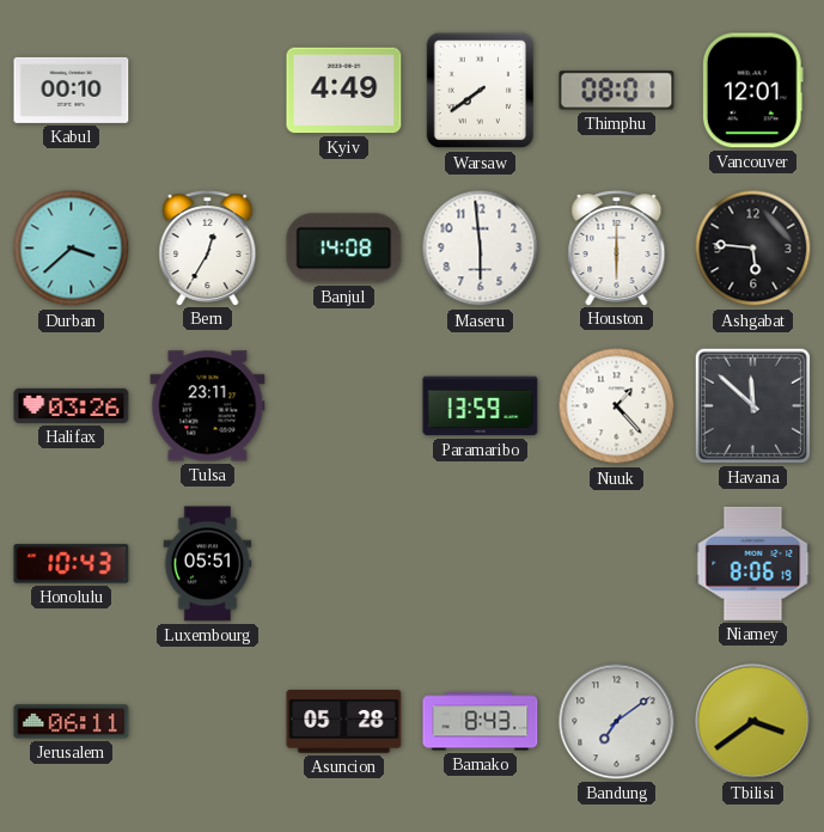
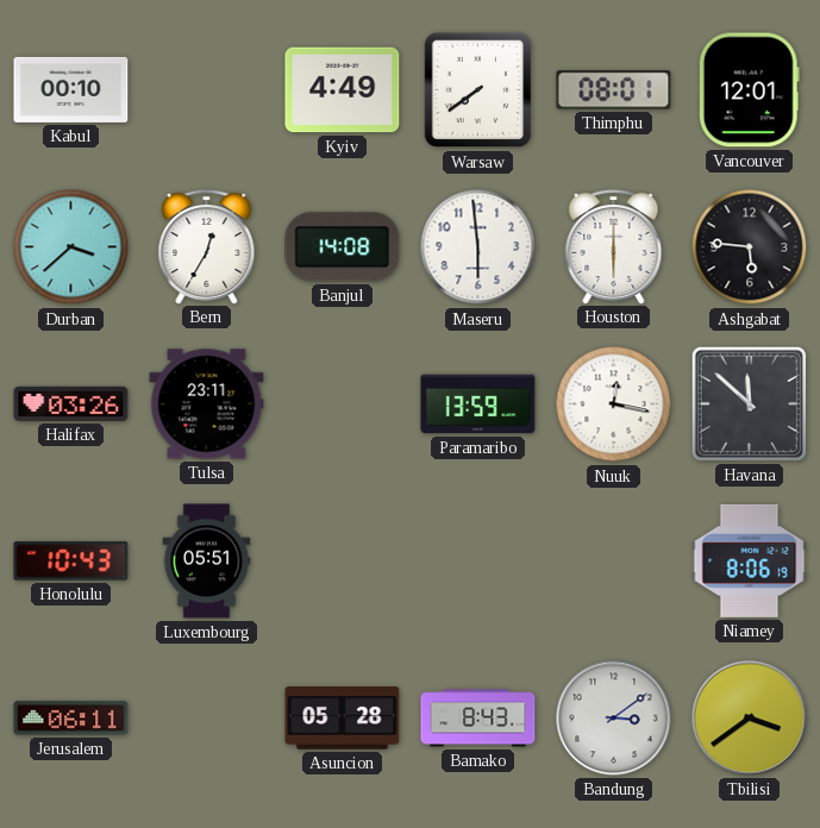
Nuuk: 1:23 -> 12:17 (614, 404)
Bandung: 7:09 -> 3:09 (614, 719)
